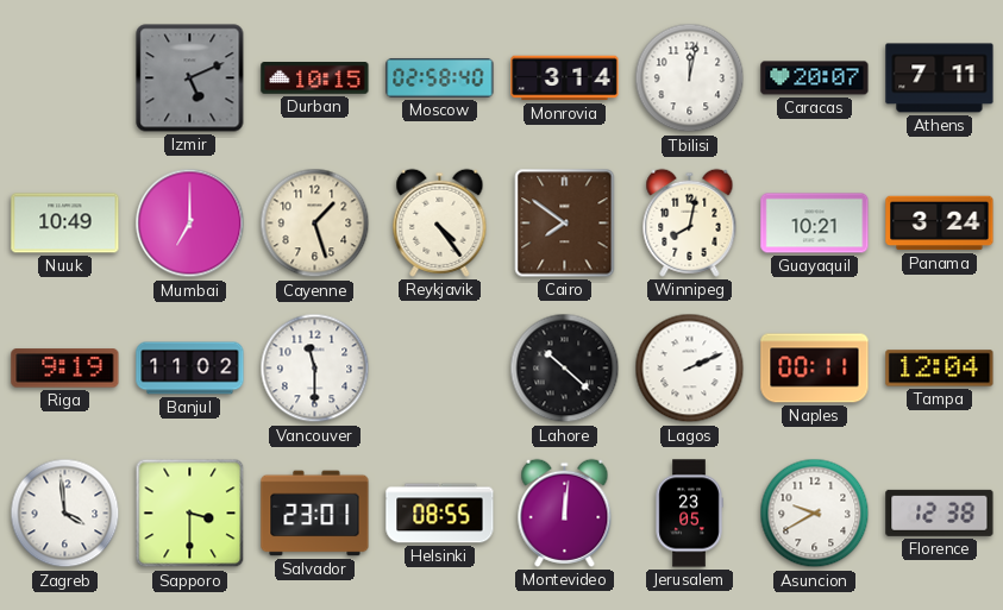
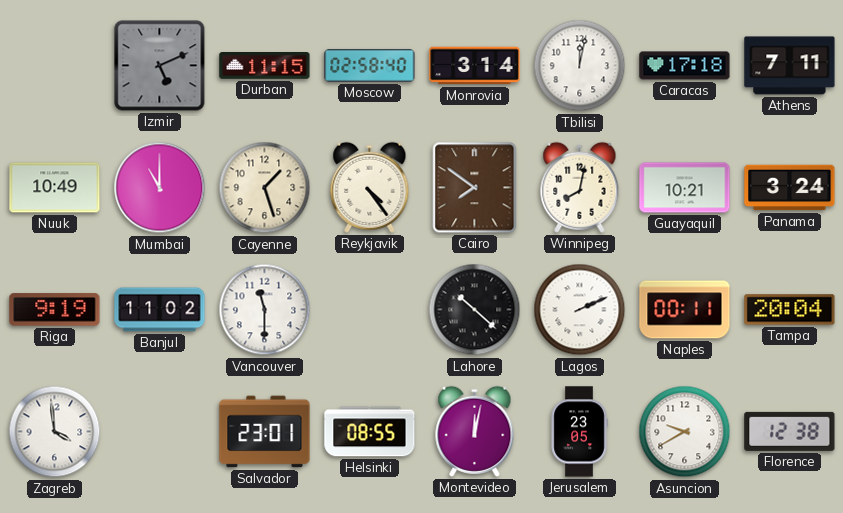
Durban: 10:15 -> 11:15 (265, 66)
Caracas: 20:07 -> 17:18 (685, 66)
Mumbai: 7:00 -> 11:00 (160, 188)
Tampa: 12:04 -> 20:04 (790, 310)
Sapporo: 3:30 -> none (190, 514)
Montevideo: 12:01 -> 12:02 (475, 431)
